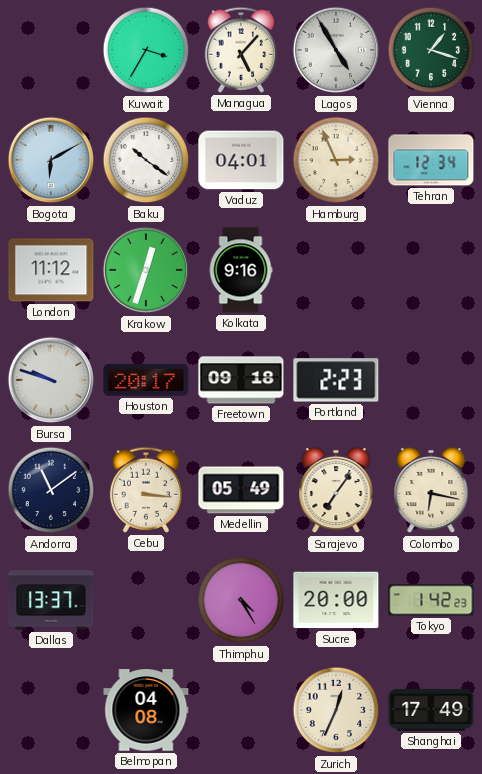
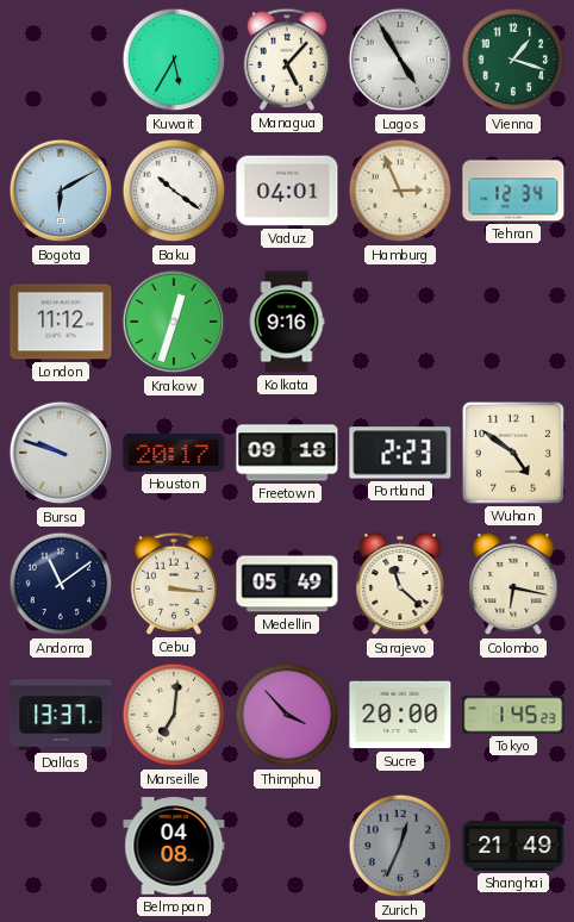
Kuwait: 3:35 -> 5:35 (174, 60)
Wuhan: none -> 4:51 (513, 453)
Sarajevo: 7:06 -> 11:22 (400, 584)
Marseille: none -> 7:01 (174, 715)
Thimphu: 4:25 -> 3:53 (287, 715)
Tokyo: 1:42 -> 1:45 (513, 715)
Zurich dial: cream -> grey (400, 846)
Shanghai: 17:49 -> 21:49 (513, 846)
